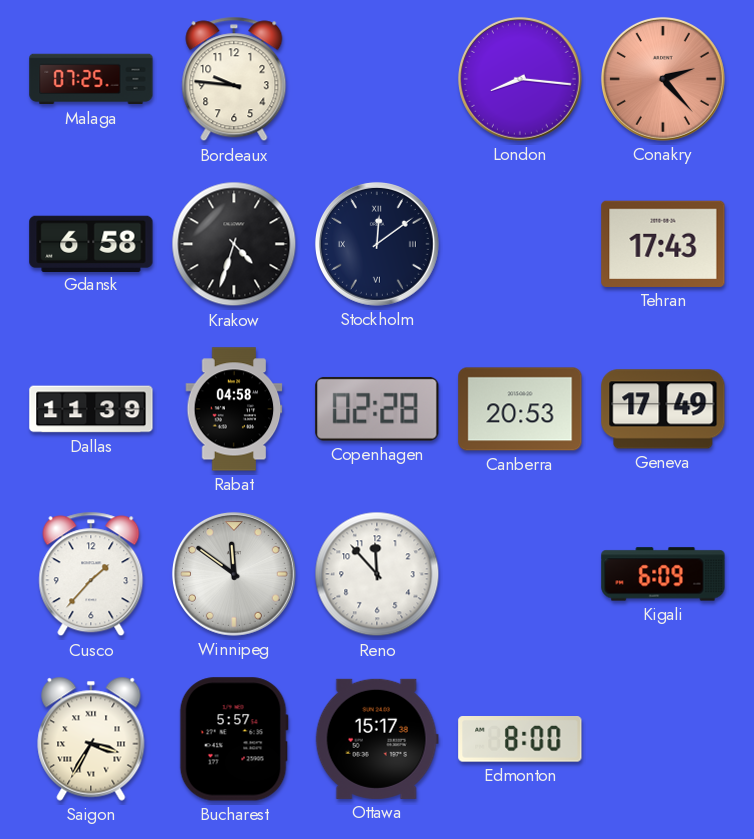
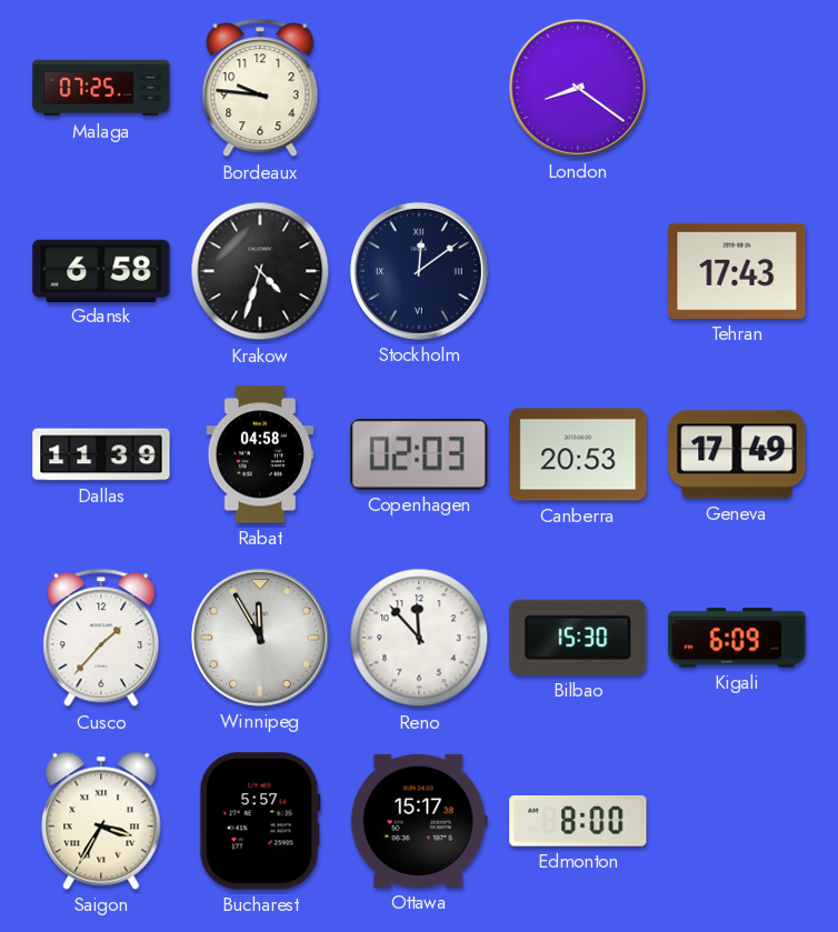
London: 8:16 -> 8:21 (578, 88)
Conakry: 2:23 -> none (663, 79)
Copenhagen: 02:28 -> 02:03 (419, 454)
Winnipeg: 11:51 -> 11:55 (260, 638)
Bilbao: none -> 15:30 (578, 638)
